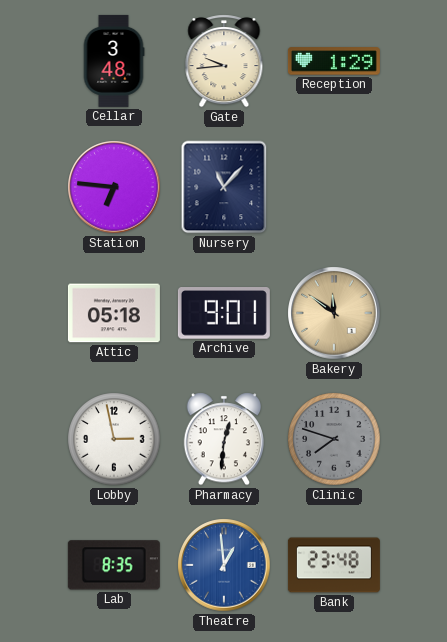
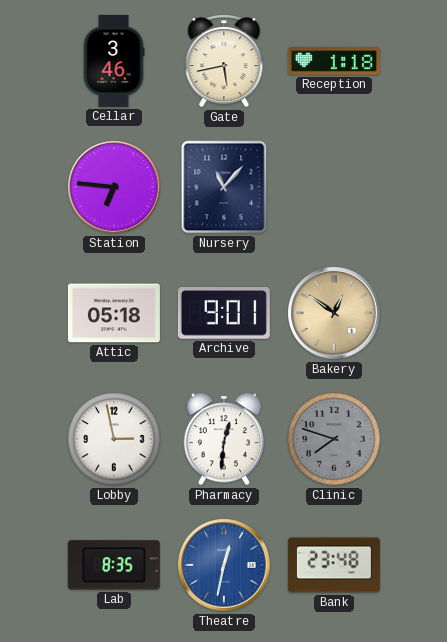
Cellar: 3:48 -> 3:46 (114, 61)
Gate: 9:44 -> 5:43 (224, 61)
Reception: 1:29 -> 1:18 (334, 61)
Bakery: 11:51 -> 12:51 (334, 313)
Theatre: 12:59 -> 12:32 (224, 565)
